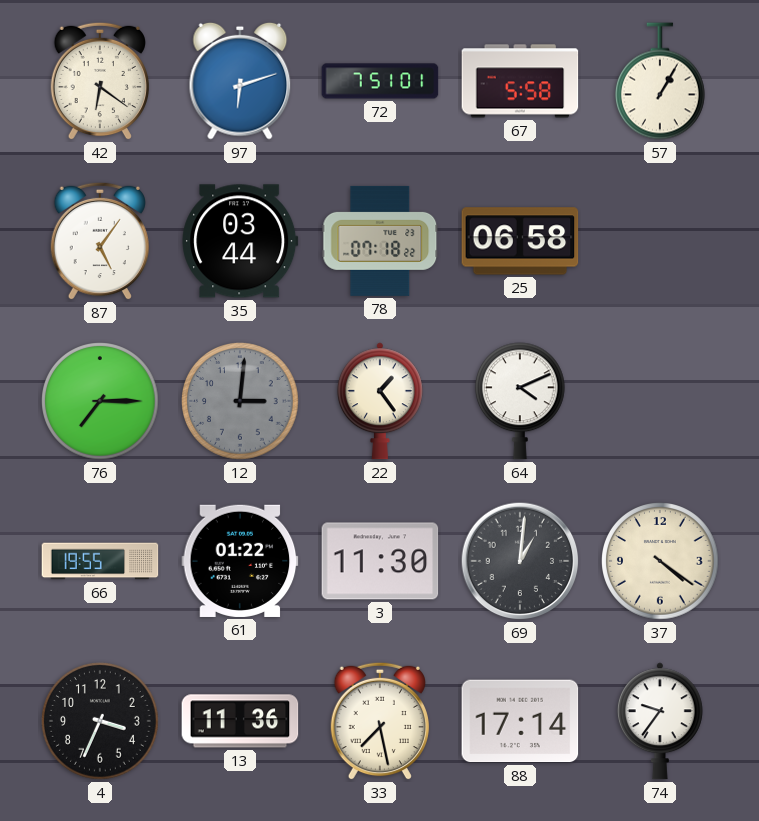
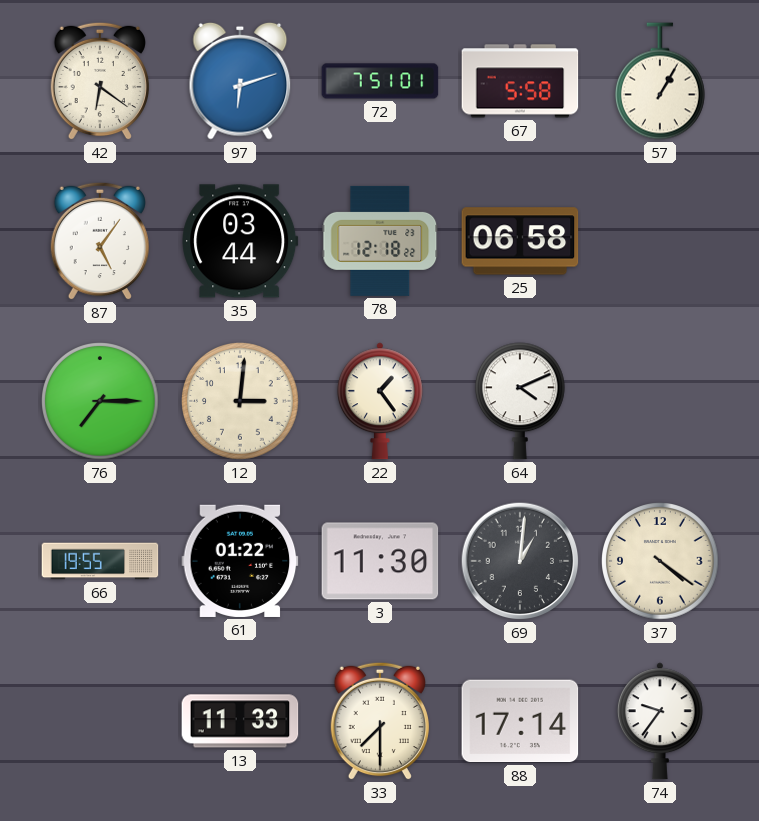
78: 07:18 -> 12:18 (380, 241)
12 dial: grey -> cream (241, 402)
4: 3:34 -> none (101, 722)
13: 11:36 -> 11:33 (240, 721)
33: 7:28 -> 7:30 (380, 721)
